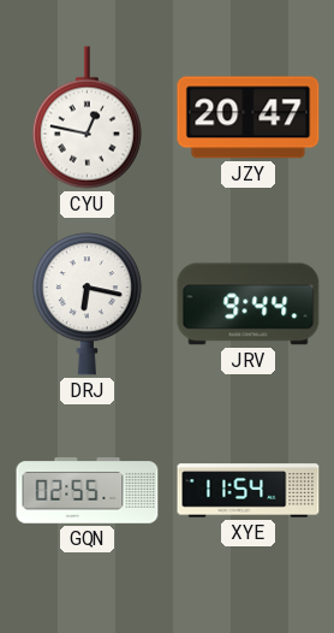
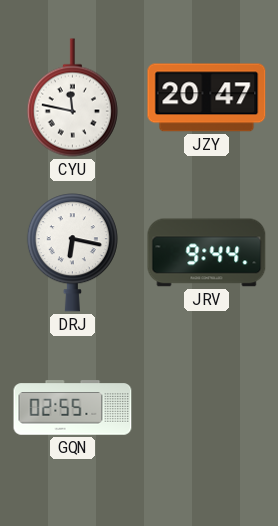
CYU: 12:47 -> 11:47 (72, 98)
XYE: 11:54 -> none (249, 491)
